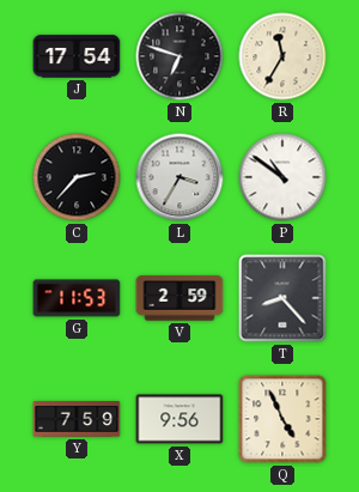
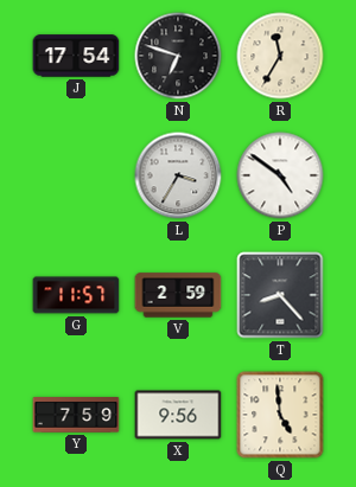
C: 2:37 -> none (77, 177)
P: 10:51 -> 4:51 (280, 175)
G: 11:53 -> 11:57 (76, 295)
Q: 4:56 -> 4:59 (280, 415)
